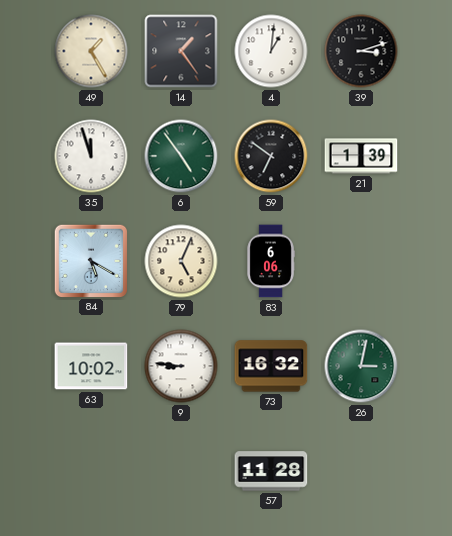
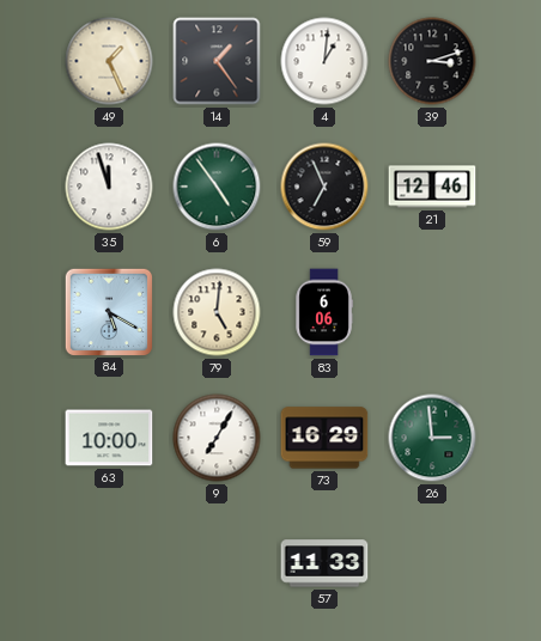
49: 1:25 -> 1:26 (109, 61)
59: 6:51 -> 6:56 (324, 187)
21: 1:39 -> 12:46 (432, 187)
79: 5:04 -> 5:01 (217, 312)
63: 10:02 -> 10:00 (109, 438)
9: 8:46 -> 7:05 (217, 438)
73: 16:32 -> 16:29 (324, 438)
26: 3:02 -> 2:59 (432, 438)
57: 11:28 -> 11:33 (324, 563)
